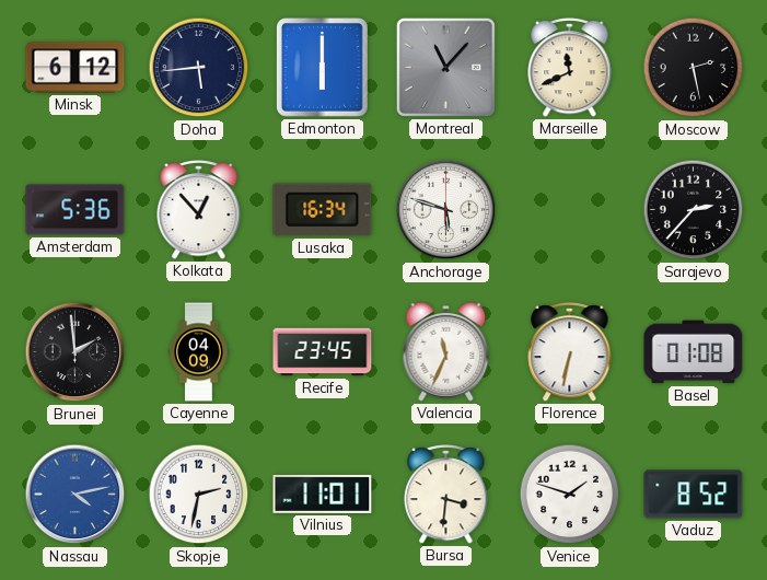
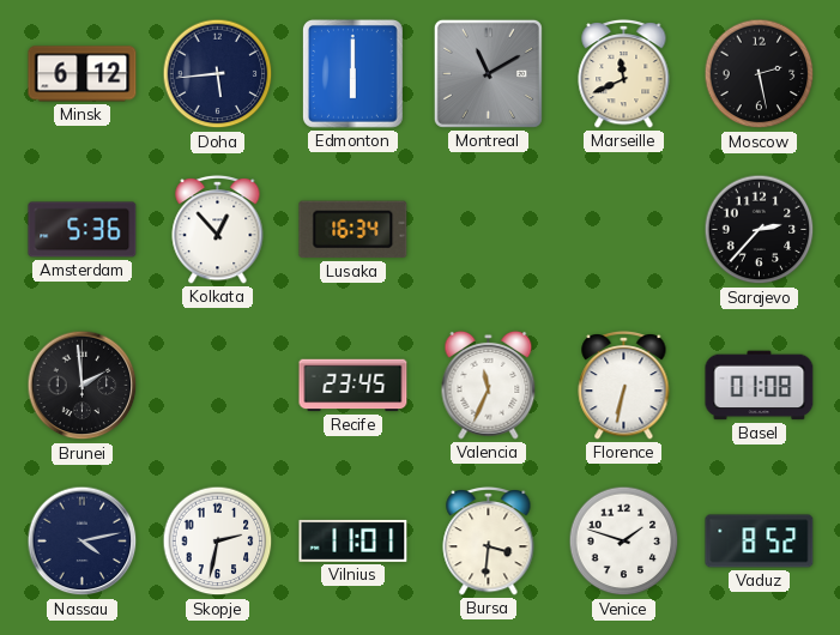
Montreal: 11:07 -> 11:10 (488, 73)
Anchorage: 5:48 -> none (446, 210)
Cayenne: 04:09 -> none (199, 352)
Nassau dial: blue -> navy (83, 542)
